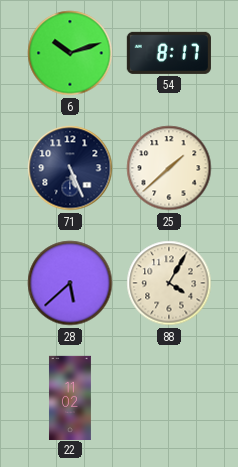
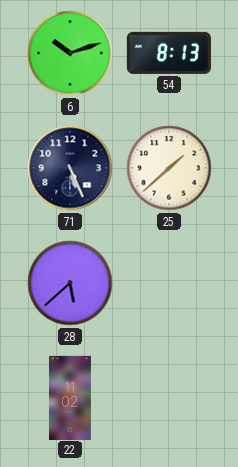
54: 8:17 -> 8:13 (169, 53)
88: 4:05 -> none (169, 283)
